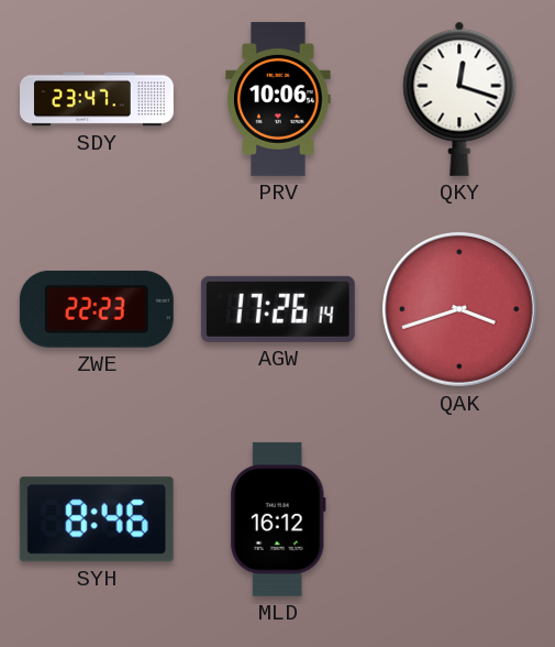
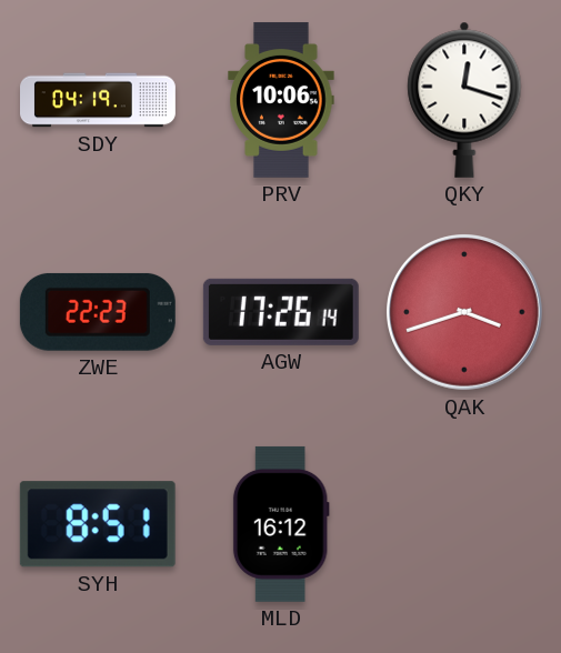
SDY: 23:47 -> 04:19 (99, 100)
SYH: 8:46 -> 8:51 (98, 524)
